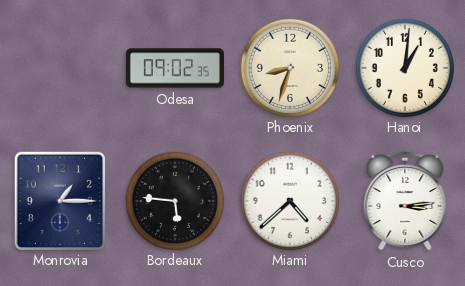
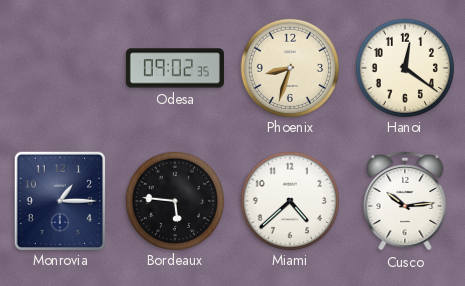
Hanoi: 1:01 -> 12:21 (404, 67)
Cusco: 3:14 -> 10:14 (405, 201)
